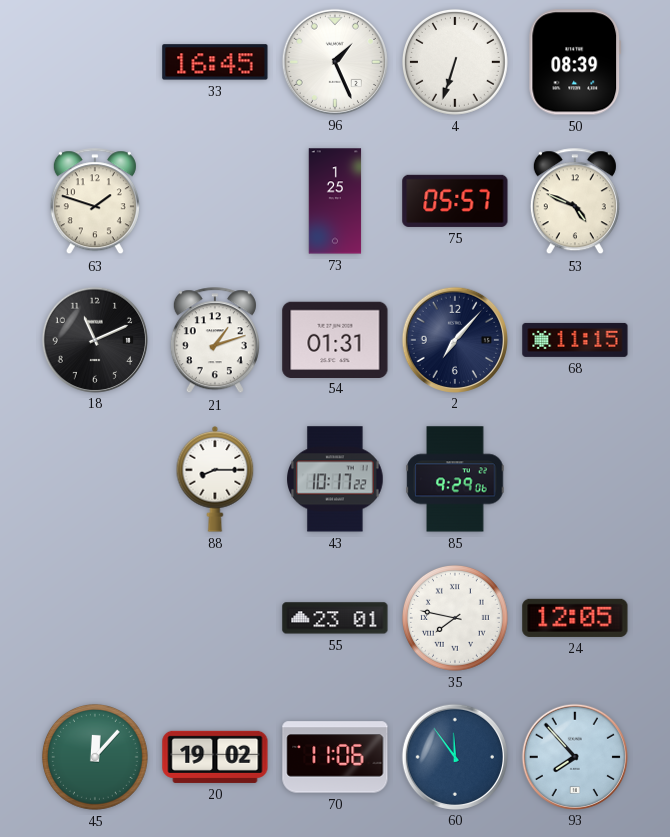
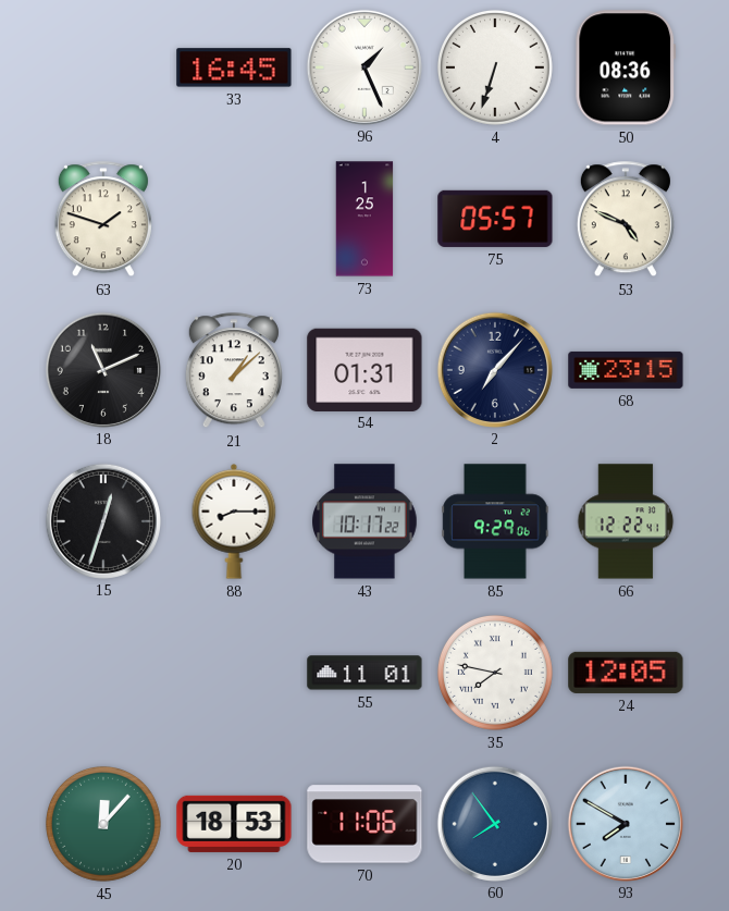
50: 08:39 -> 08:36 (626, 67)
21: 1:12 -> 1:08 (234, 371)
68: 11:15 -> 23:15 (626, 370)
15: none -> 12:33 (103, 520)
66: none -> 12:22 (626, 521)
55: 23:01 -> 11:01 (364, 673)
20: 19:02 -> 18:53 (234, 824)
60: 11:54 -> 7:54 (495, 823)
93: 7:53 -> 7:50 (626, 823)
